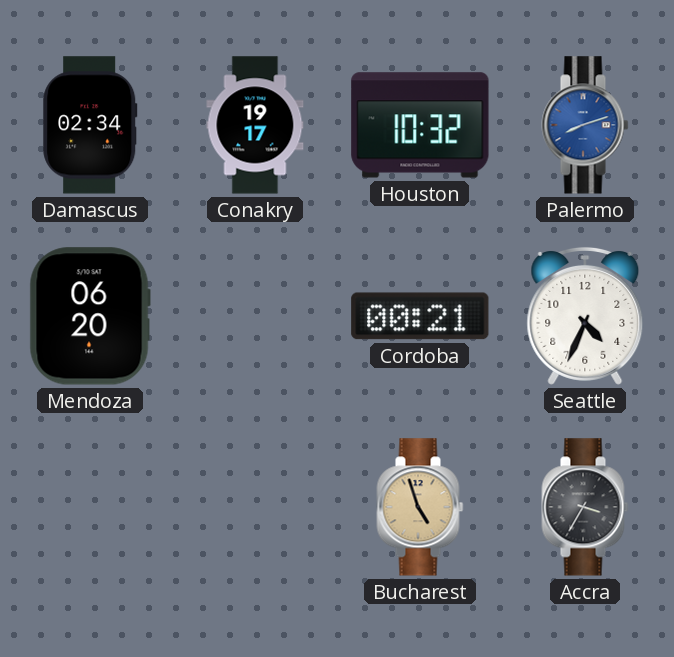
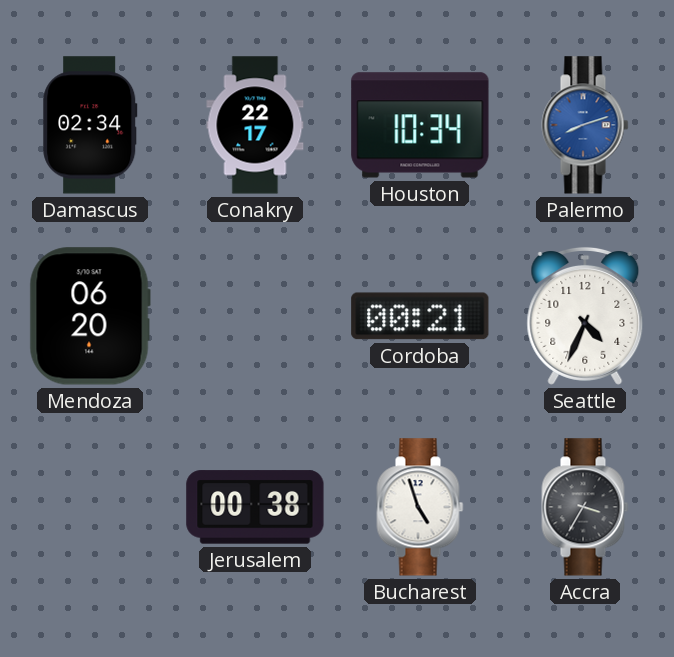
Conakry: 19:17 -> 22:17 (255, 125)
Houston: 10:32 -> 10:34 (420, 125)
Jerusalem: none -> 00:38 (255, 507)
Bucharest dial: champagne -> white (420, 507)
